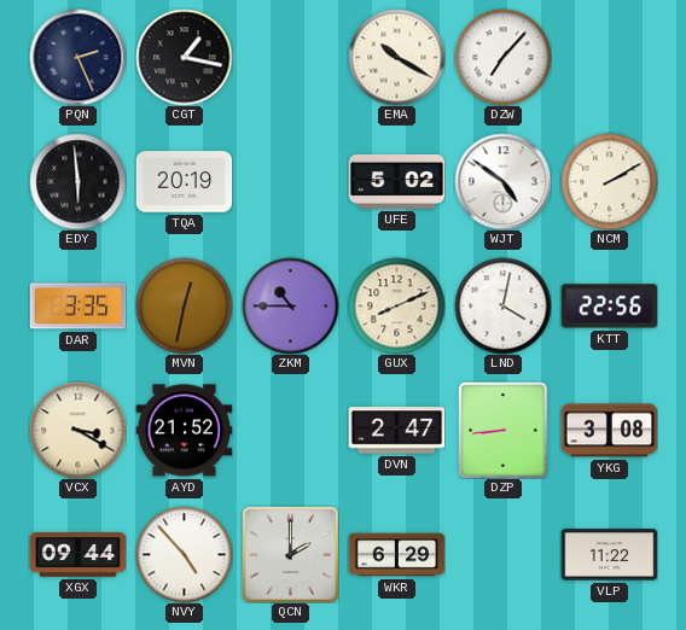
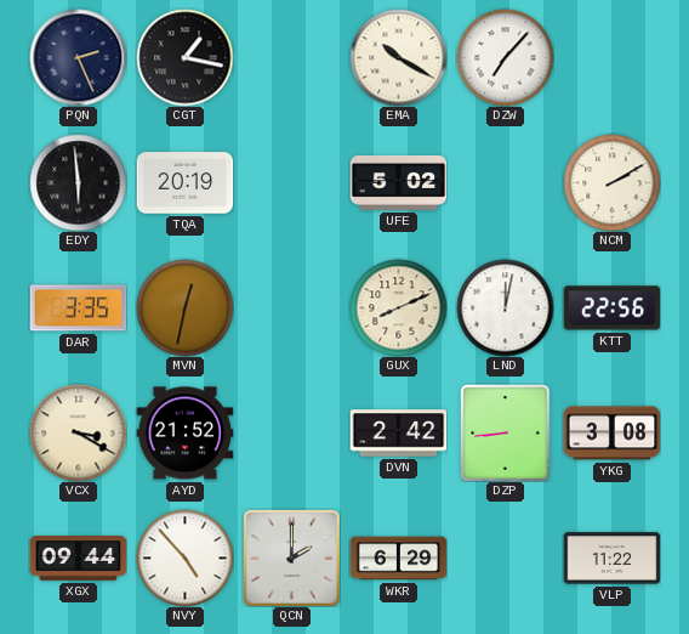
WJT: 4:51 -> none (502, 181)
ZKM: 10:45 -> none (290, 305)
LND: 4:02 -> 12:02 (505, 307)
DVN: 2:47 -> 2:42 (398, 434)
